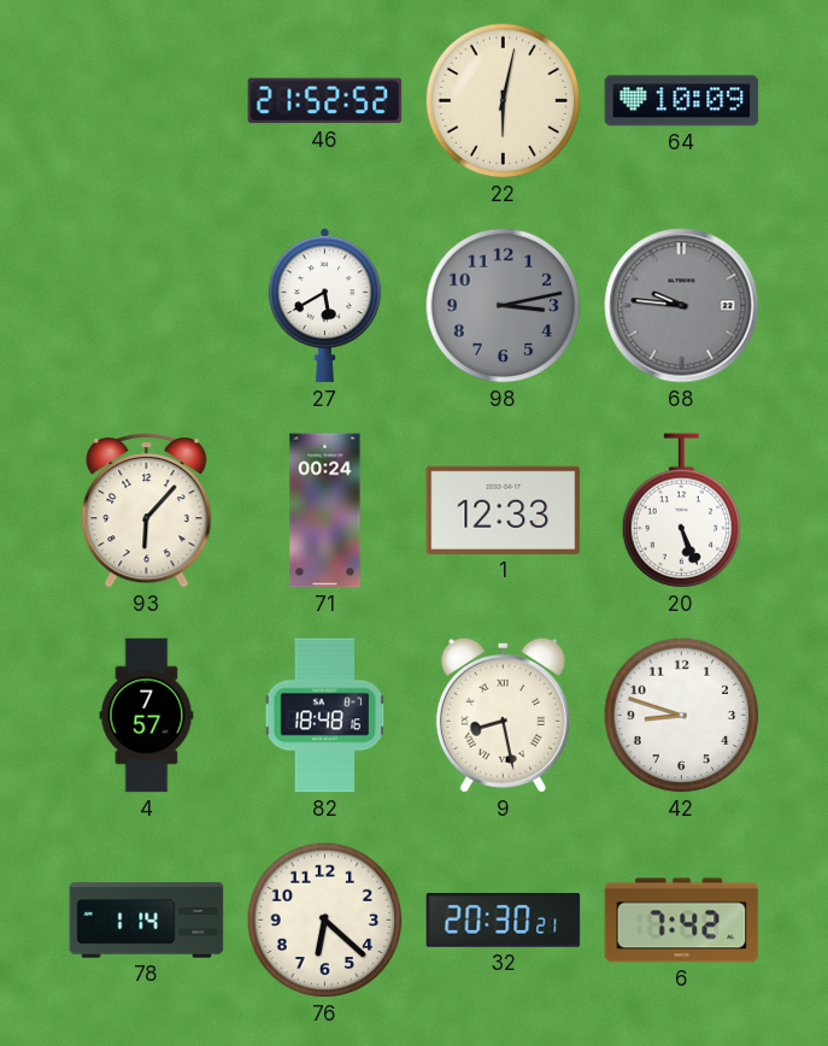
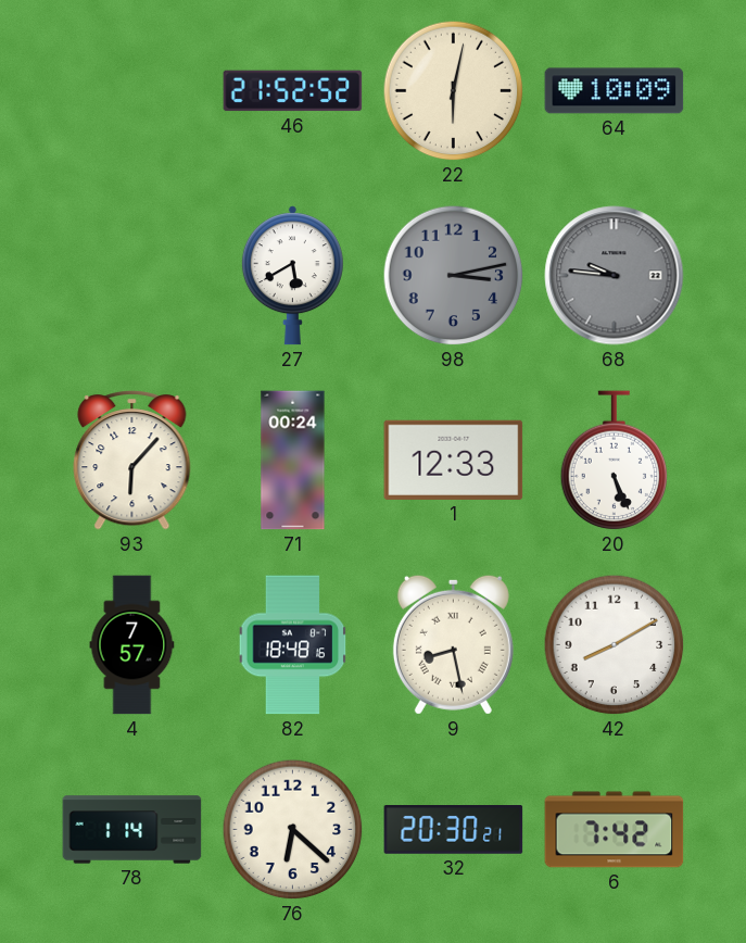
42: 8:48 -> 8:10 (615, 645)
